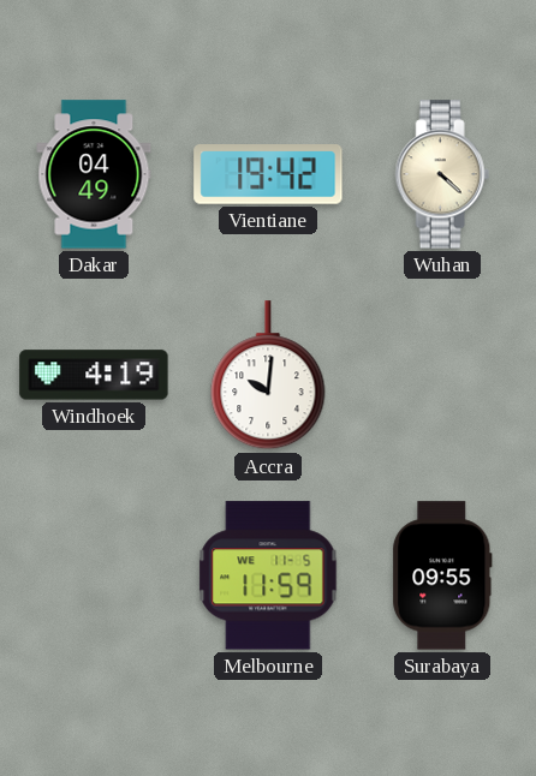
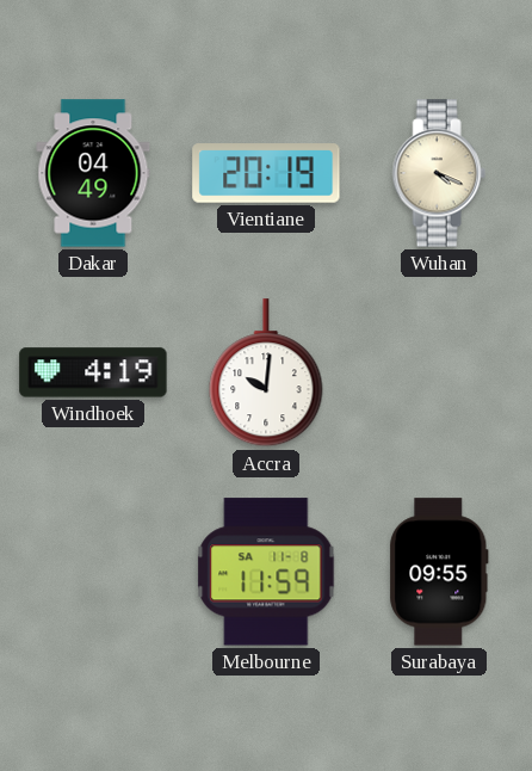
Vientiane: 19:42 -> 20:19 (266, 173)
Wuhan: 4:22 -> 4:19 (439, 173)
Melbourne date: WE 11-5 -> SA 11-8 (266, 572)
